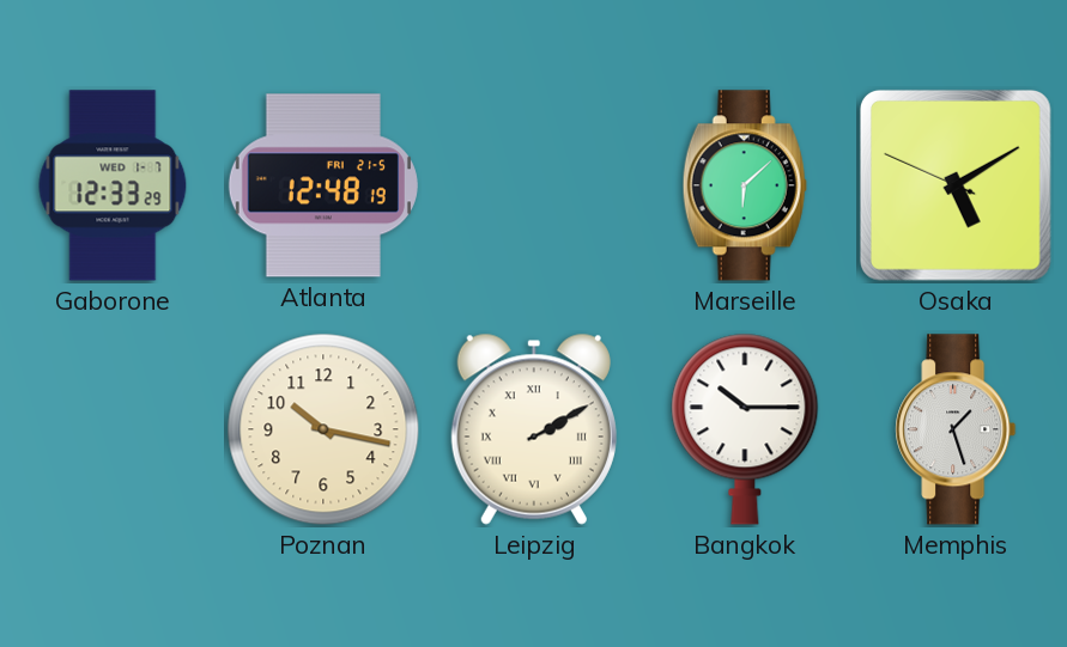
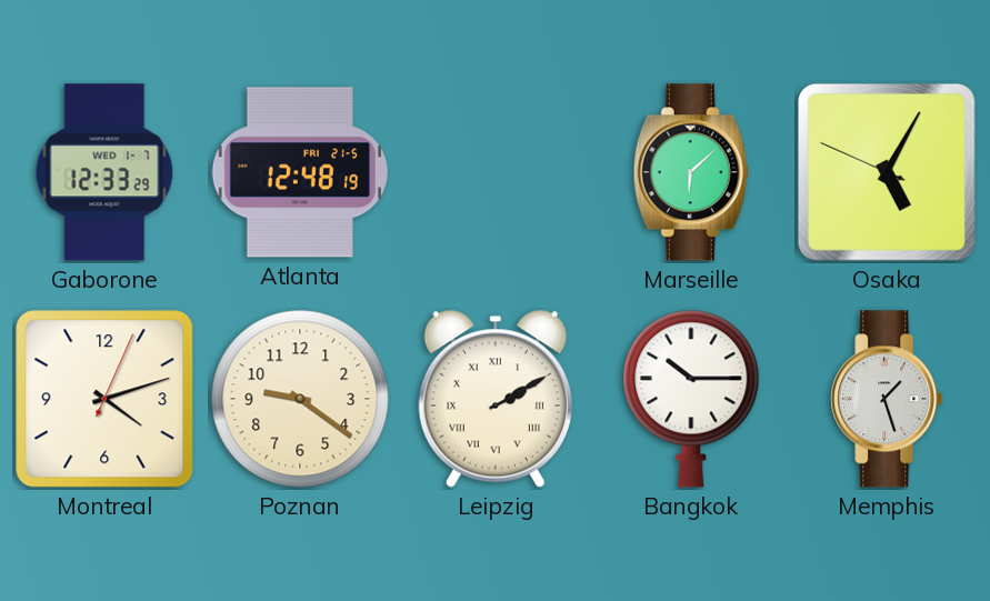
Osaka: 5:09 -> 5:04 (887, 172)
Montreal: none -> 4:12 (104, 399)
Poznan: 10:17 -> 9:21 (300, 399)
